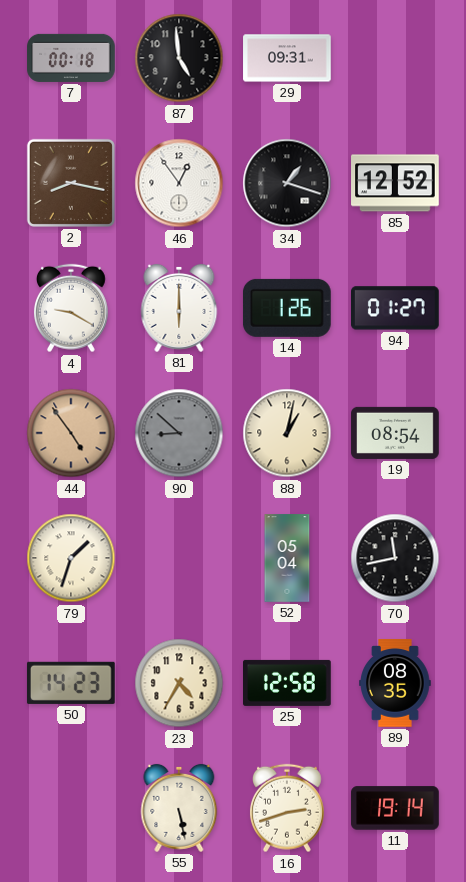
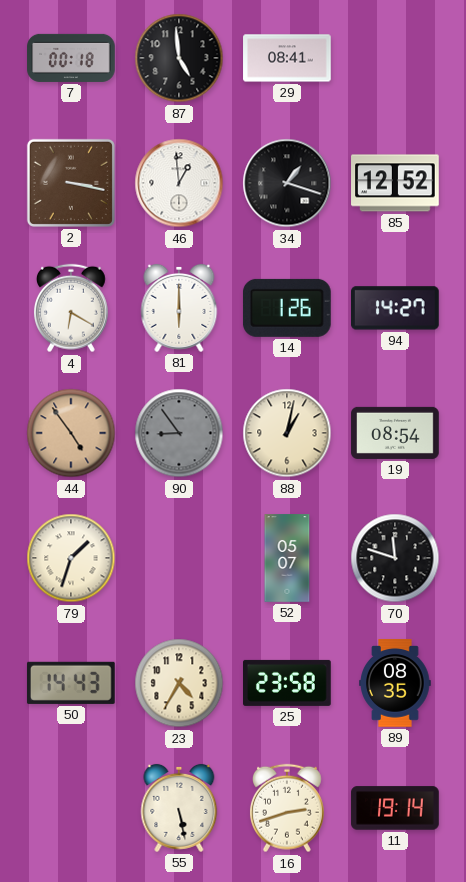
29: 09:31 -> 08:41 (287, 58)
2: 8:17 -> 3:17 (71, 183)
46: 12:54 -> 12:59 (179, 183)
4: 9:20 -> 6:20 (71, 308)
94: 01:27 -> 14:27 (396, 308)
90: 8:52 -> 8:54 (179, 433)
52: 05:04 -> 05:07 (287, 558)
70: 11:43 -> 11:48 (395, 558)
50: 14:23 -> 14:43 (71, 683)
25: 12:58 -> 23:58 (287, 683)
